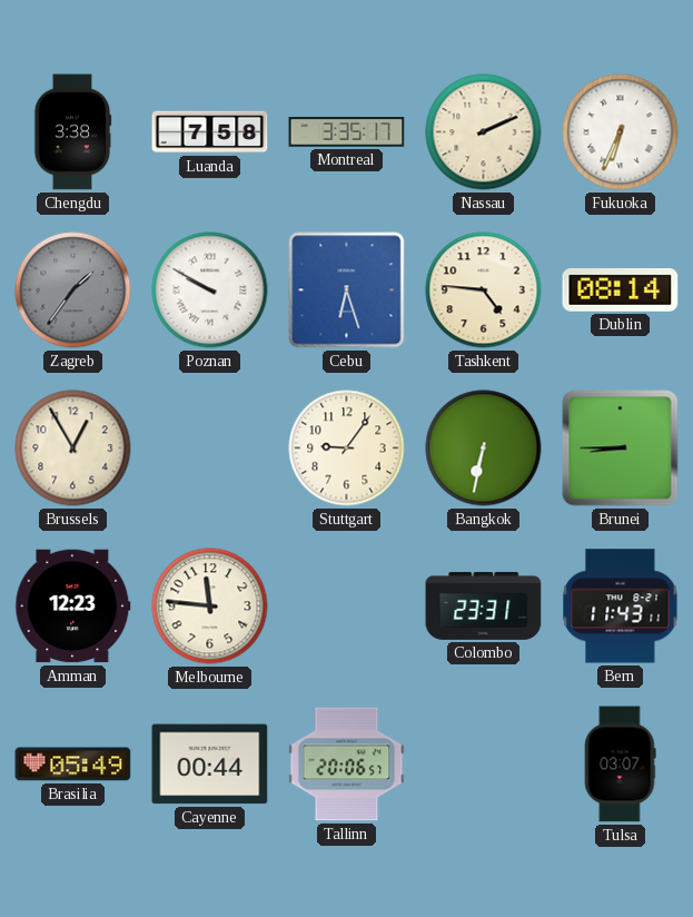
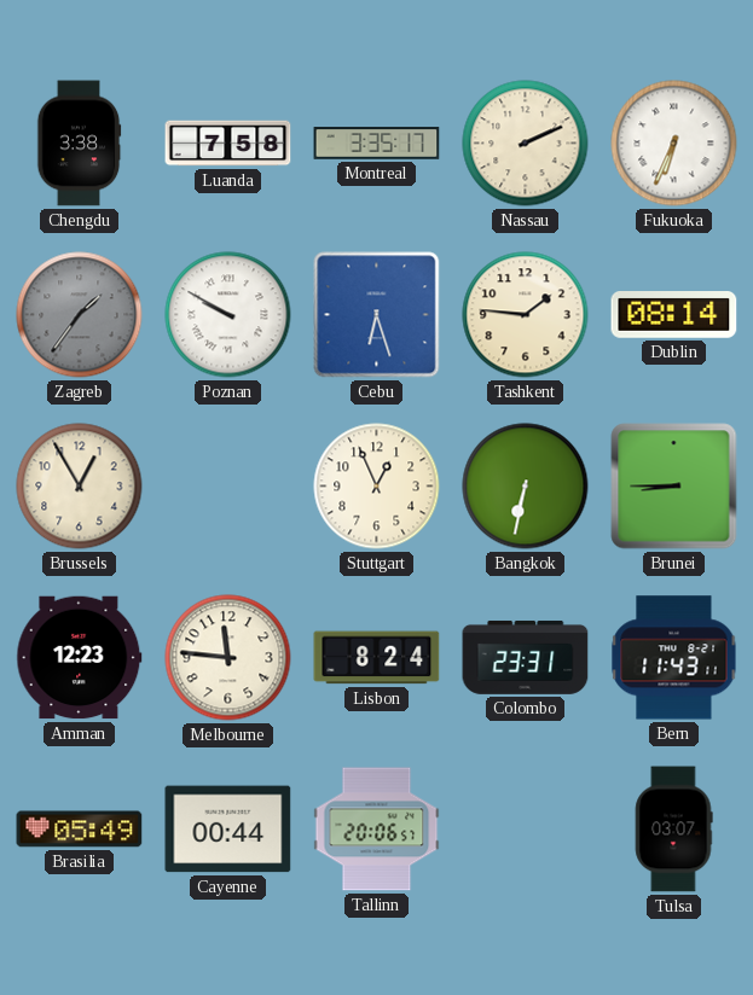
Tashkent: 4:46 -> 1:46 (526, 315)
Stuttgart: 9:06 -> 12:56 (377, 487)
Lisbon: none -> 8:24 (377, 658)
